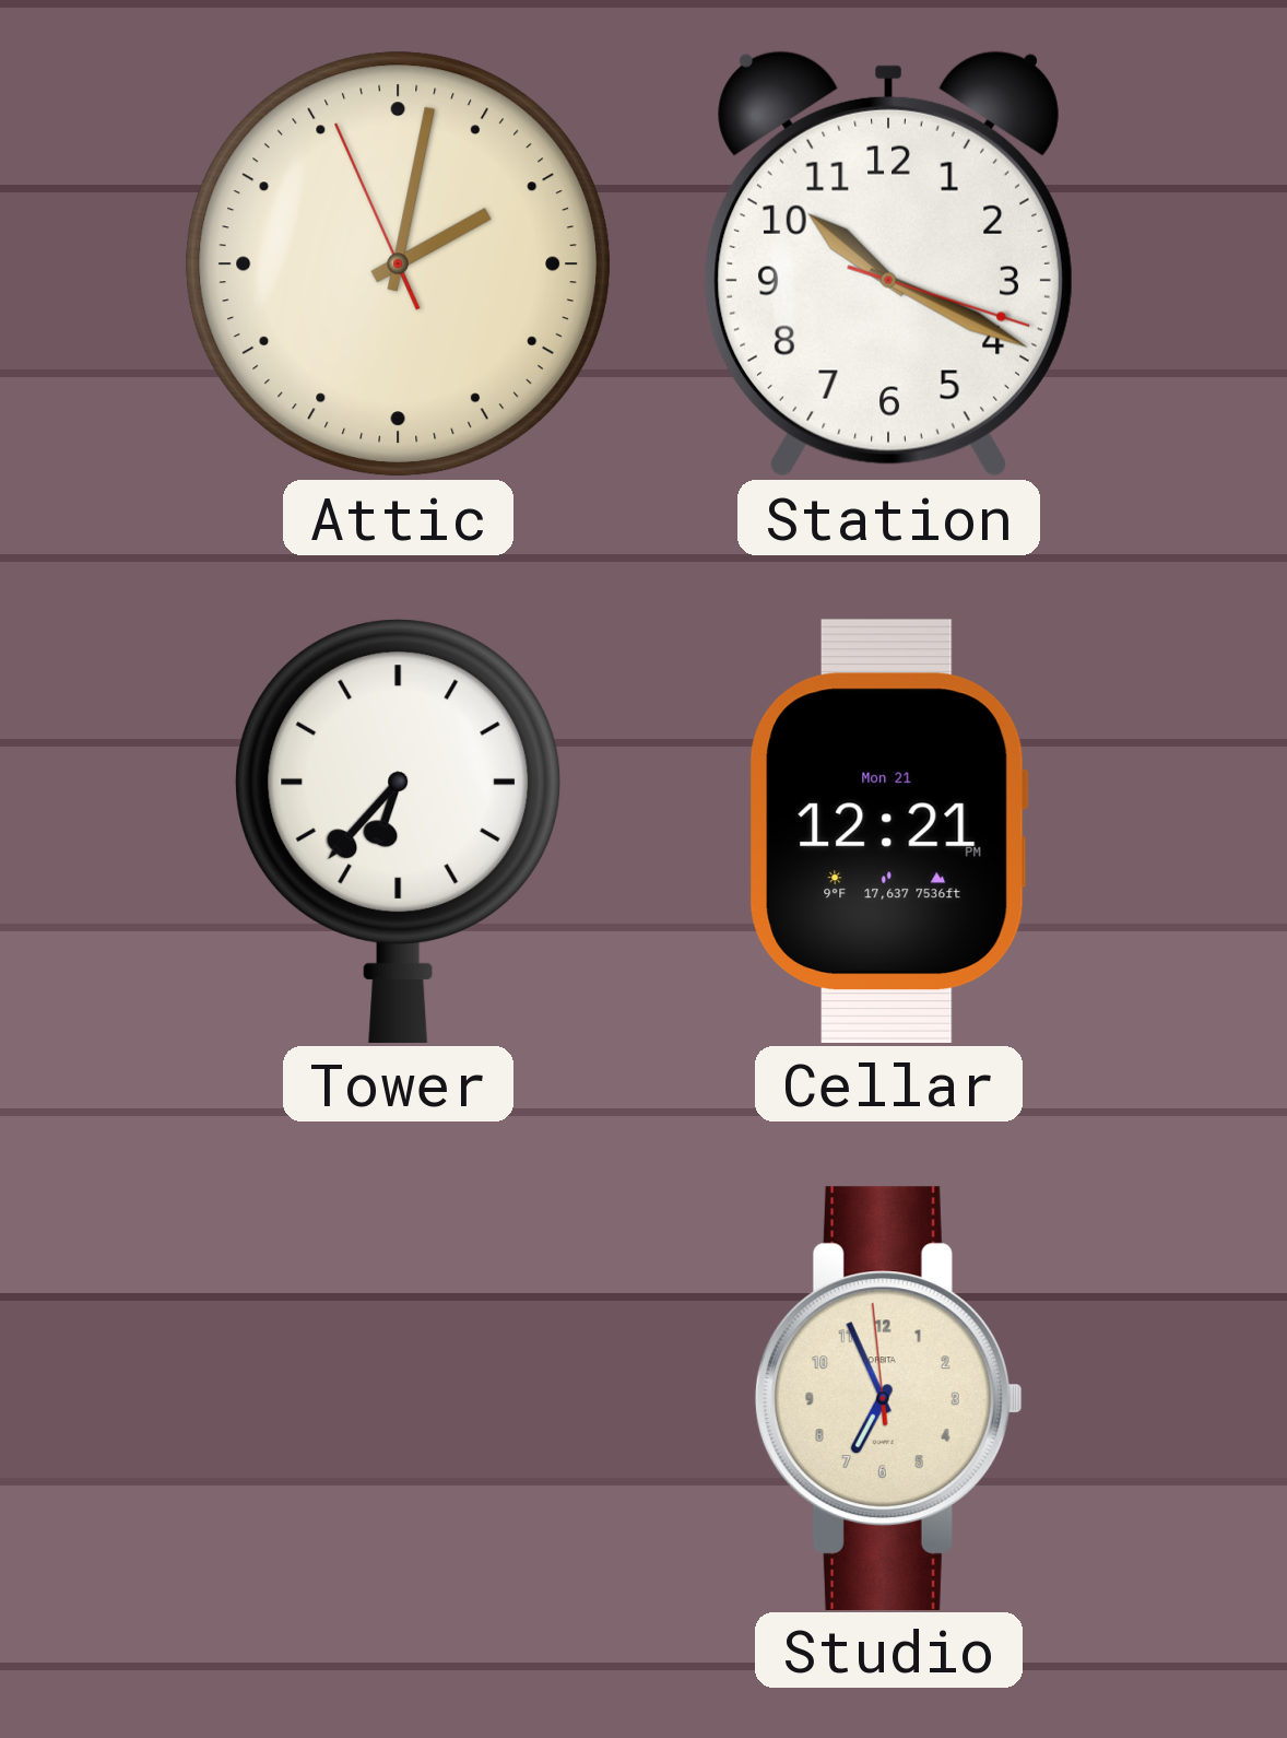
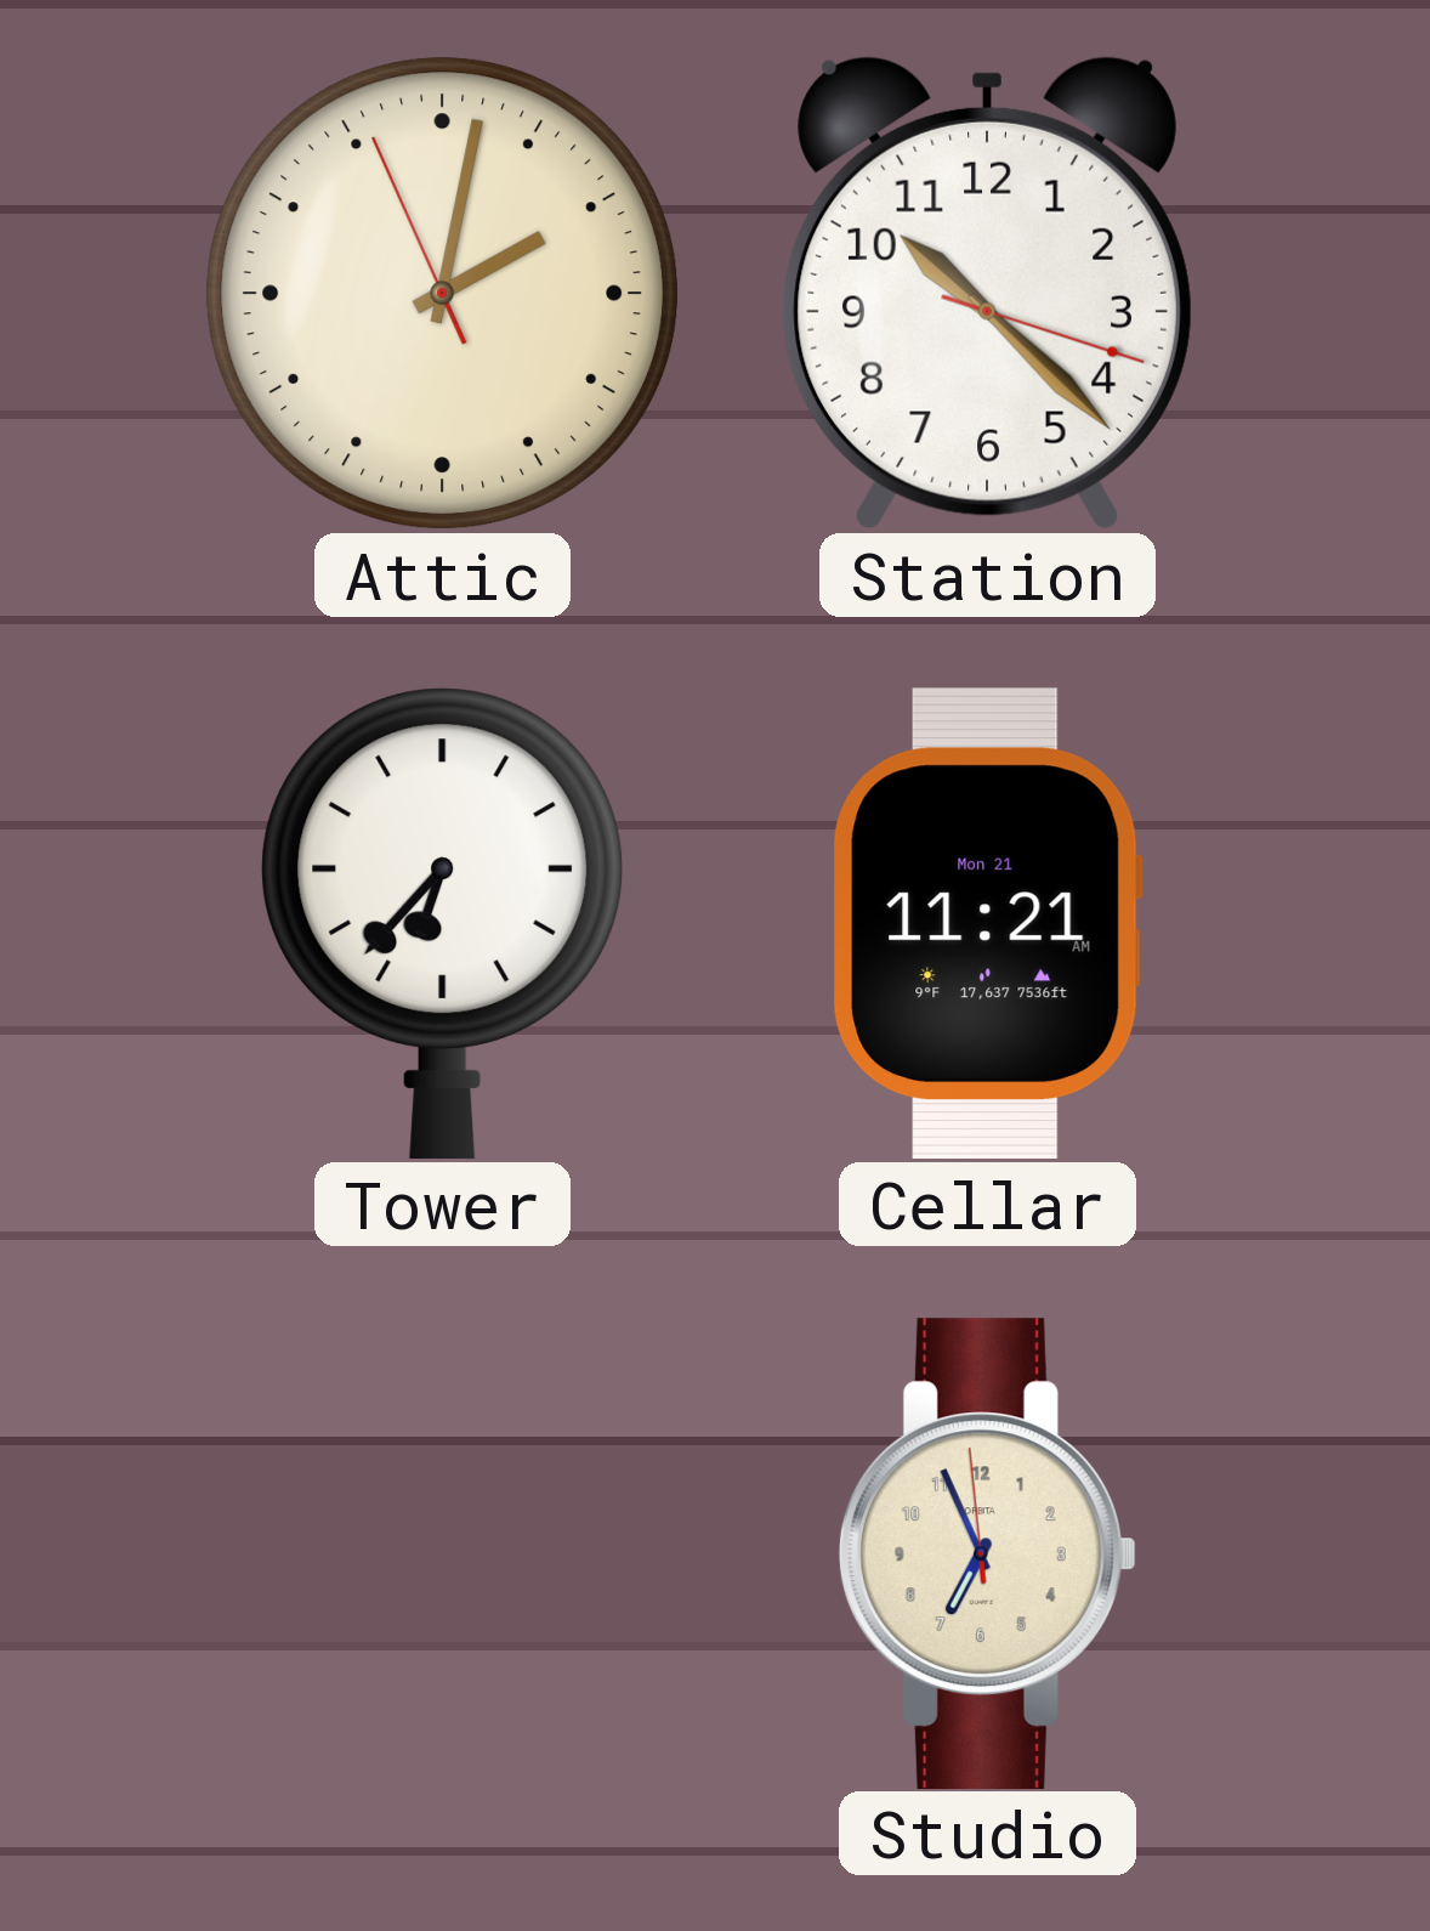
Station: 10:19 -> 10:22 (987, 293)
Cellar: 12:21 -> 11:21 (987, 923)
